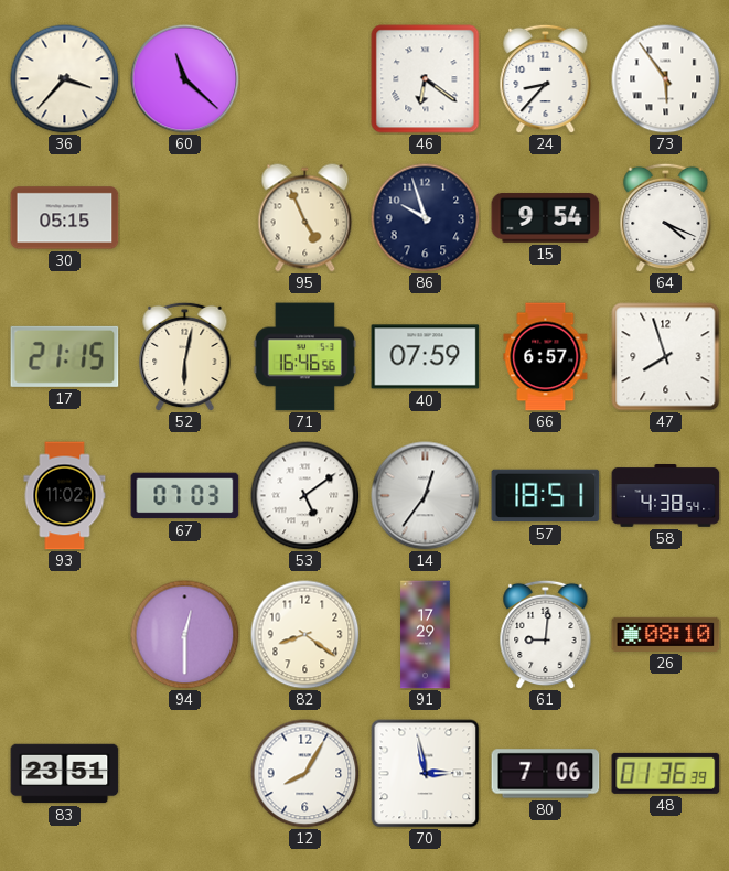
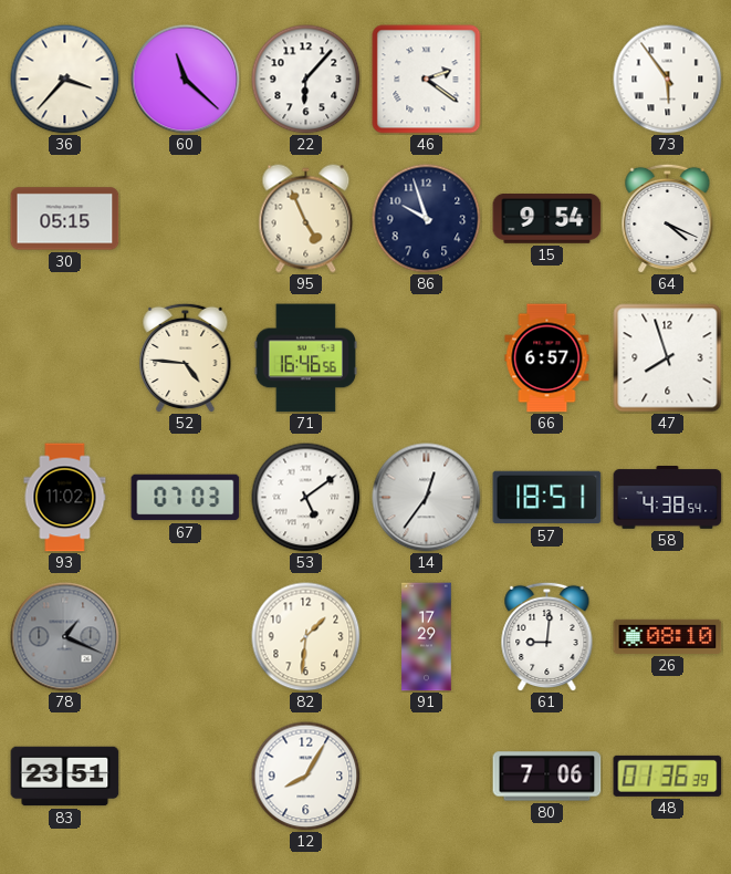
22: none -> 6:07 (306, 80)
46: 6:21 -> 2:21 (427, 80)
24: 8:37 -> none (546, 78)
17: 21:15 -> none (65, 356)
52: 6:02 -> 4:46 (186, 357)
40: 07:59 -> none (426, 357)
78: none -> 1:19 (65, 637)
94: 12:30 -> none (185, 635)
82: 8:21 -> 1:31 (306, 637)
70: 2:58 -> none (426, 774)
